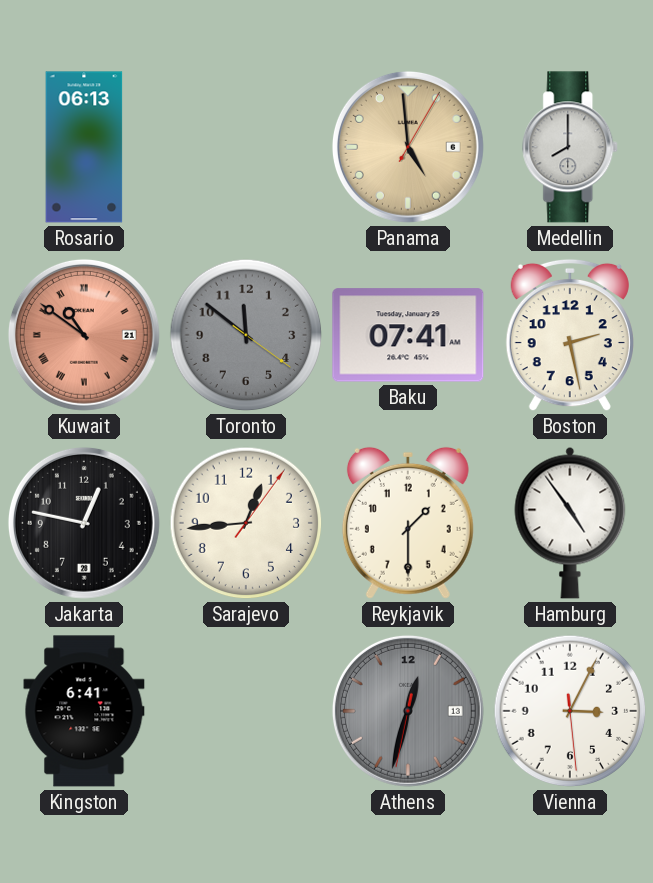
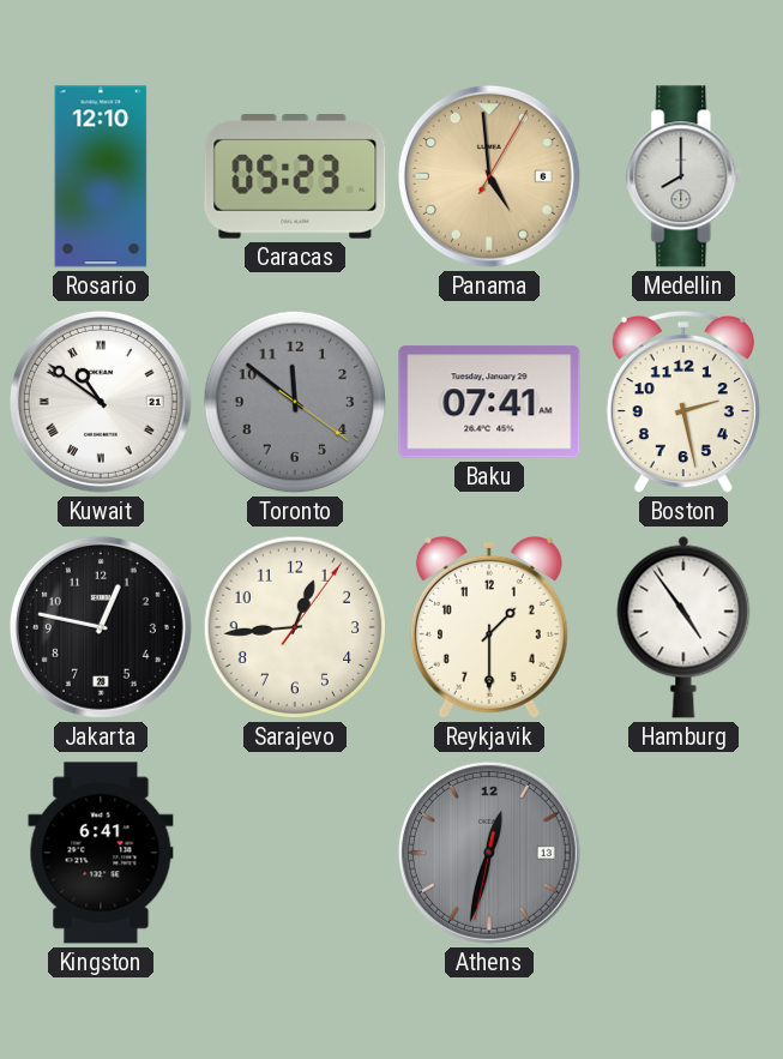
Rosario: 06:13 -> 12:10 (101, 176)
Caracas: none -> 05:23 (295, 177)
Kuwait dial: salmon -> white (101, 402)
Vienna: 3:04 -> none (570, 711)
